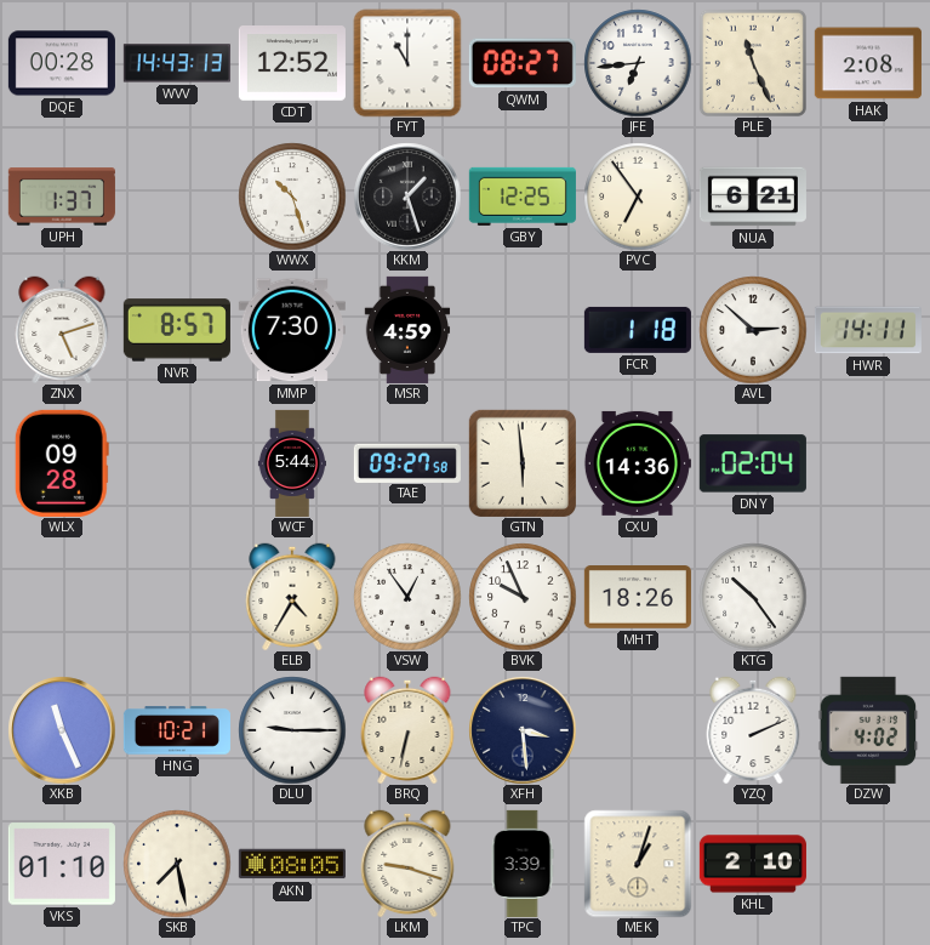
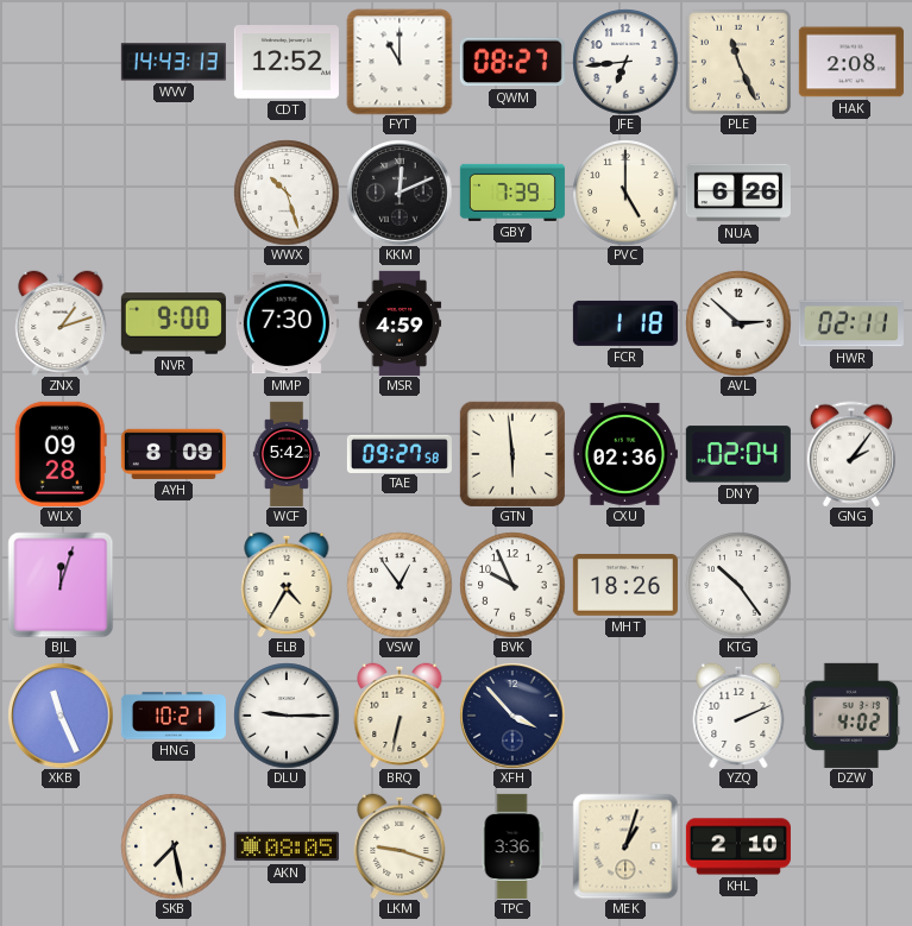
DQE: 00:28 -> none (62, 63)
UPH: 1:37 -> none (62, 197)
KKM: 1:27 -> 12:11 (400, 193)
GBY: 12:25 -> 7:39 (512, 193)
PVC: 6:54 -> 5:00 (625, 193)
NUA: 6:21 -> 6:26 (738, 193)
ZNX: 5:12 -> 1:12 (61, 323)
NVR: 8:57 -> 9:00 (174, 323)
HWR: 14:11 -> 02:11 (851, 323)
AYH: none -> 8:09 (174, 454)
WCF: 5:44 -> 5:42 (287, 454)
CXU: 14:36 -> 02:36 (625, 454)
GNG: none -> 2:06 (851, 454)
BJL: none -> 12:03 (61, 585)
XFH: 3:29 -> 3:53 (512, 716)
VKS: 01:10 -> none (62, 864)
TPC: 3:39 -> 3:36 (512, 846)
